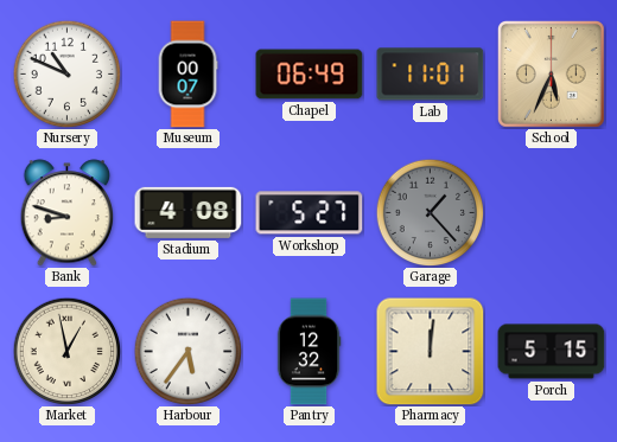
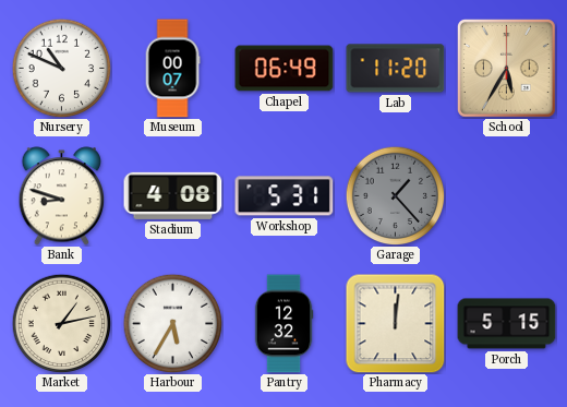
Lab: 11:01 -> 11:20 (396, 69)
School: 5:34 -> 5:35 (506, 68)
Workshop: 5:27 -> 5:31 (285, 196)
Market: 12:58 -> 1:13 (61, 323)
Harbour: 5:36 -> 5:35 (172, 323)
